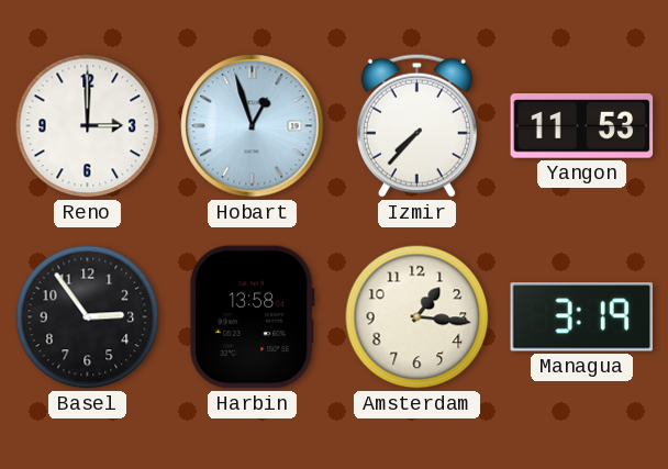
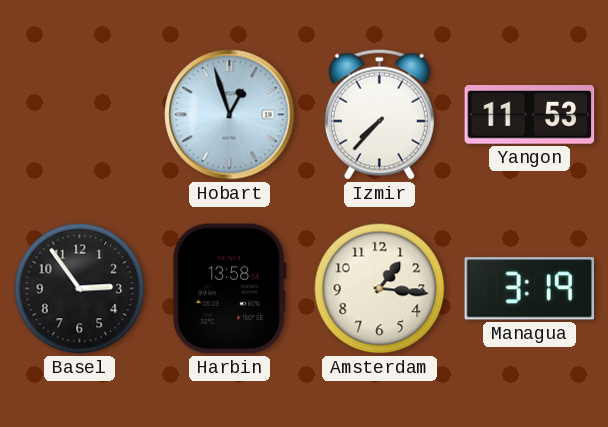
Reno: 3:00 -> none (88, 126)
